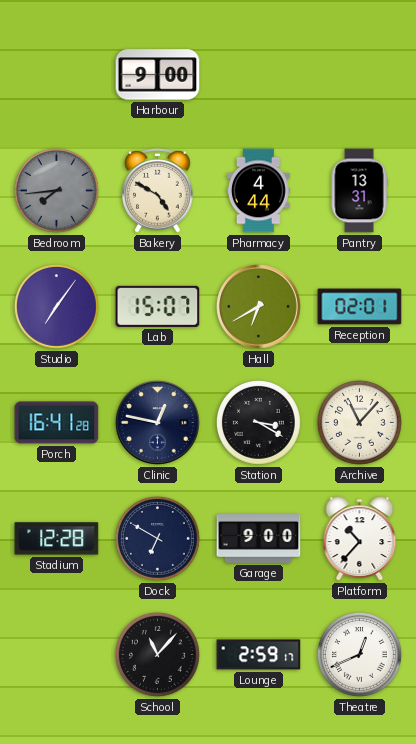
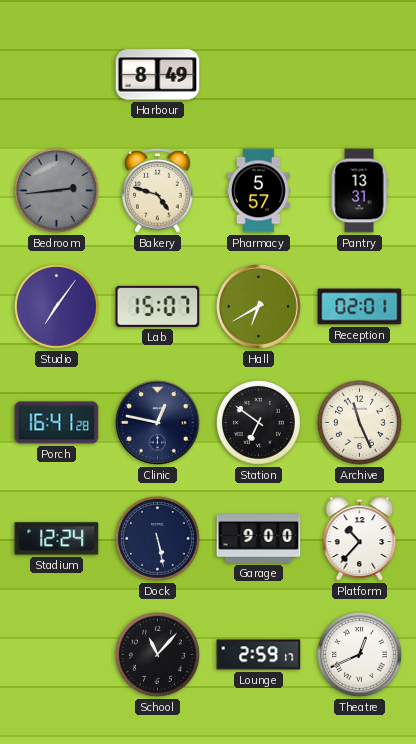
Harbour: 9:00 -> 8:49 (158, 75)
Bedroom: 7:44 -> 2:44 (56, 190)
Bakery: 4:50 -> 4:48 (158, 191)
Pharmacy: 4:44 -> 5:57 (258, 191)
Station: 3:20 -> 6:51 (258, 422)
Archive: 11:07 -> 11:26 (359, 422)
Stadium: 12:28 -> 12:24 (57, 539)
Dock: 6:50 -> 5:28 (157, 538)
